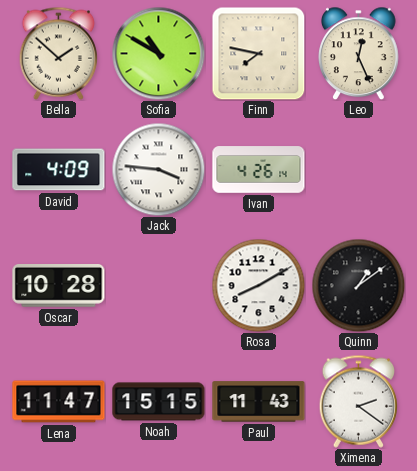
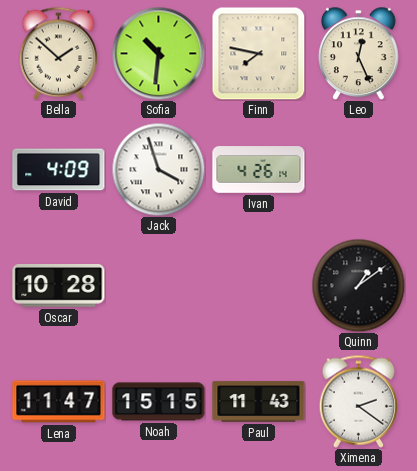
Sofia: 10:50 -> 10:31 (158, 53)
Jack: 3:46 -> 3:57 (158, 169)
Rosa: 8:10 -> none (258, 285)
